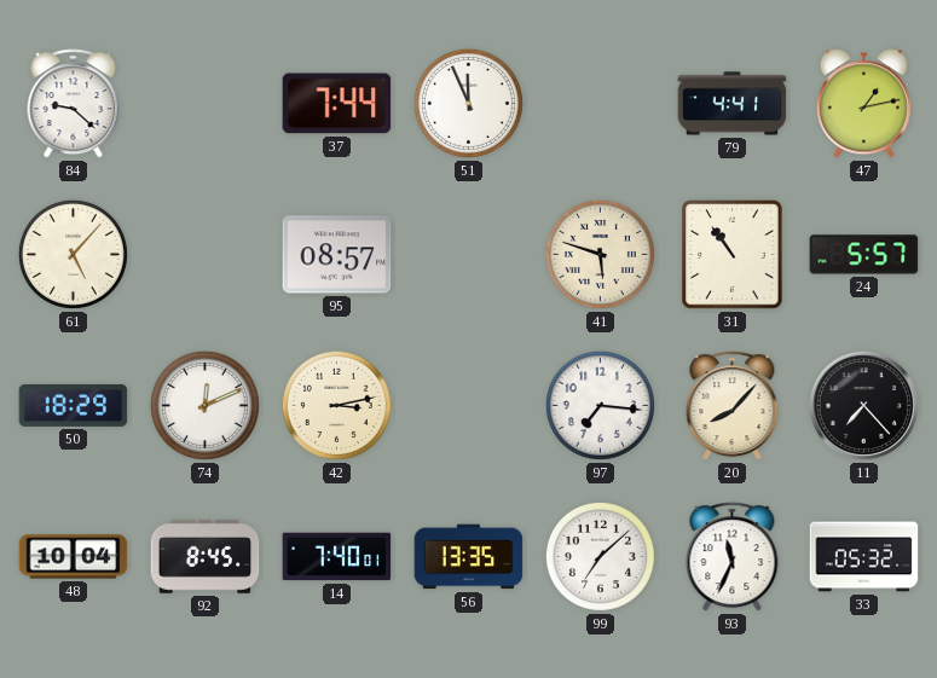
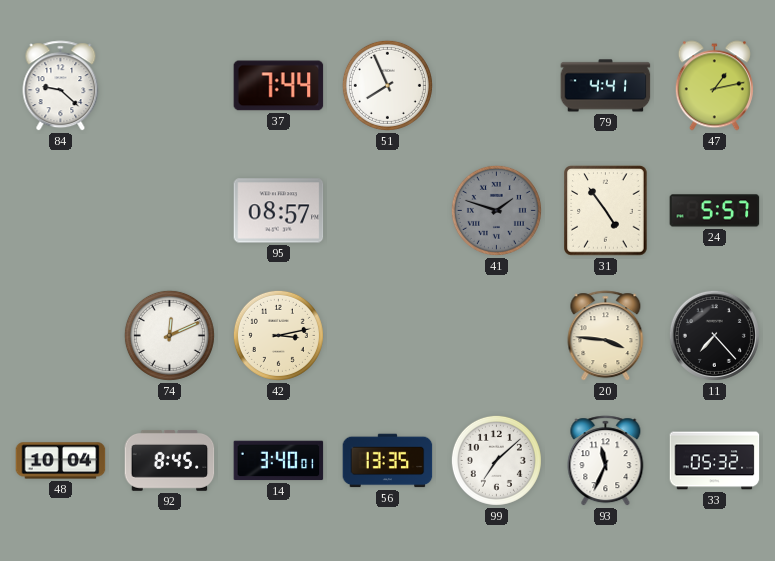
51: 11:56 -> 7:56 (387, 85)
61: 5:07 -> none (73, 254)
41: 5:48 -> 1:48 (496, 210)
41 dial: cream -> grey (496, 210)
31: 10:54 -> 4:54 (606, 211)
50: 18:29 -> none (74, 405)
97: 7:16 -> none (600, 405)
20: 8:07 -> 3:46 (606, 336)
14: 7:40 -> 3:40 (279, 461)
